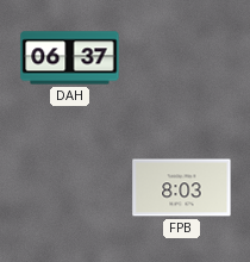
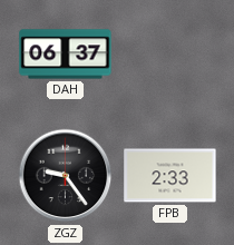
ZGZ: none -> 9:24 (66, 176)
FPB: 8:03 -> 2:33 (170, 176)
